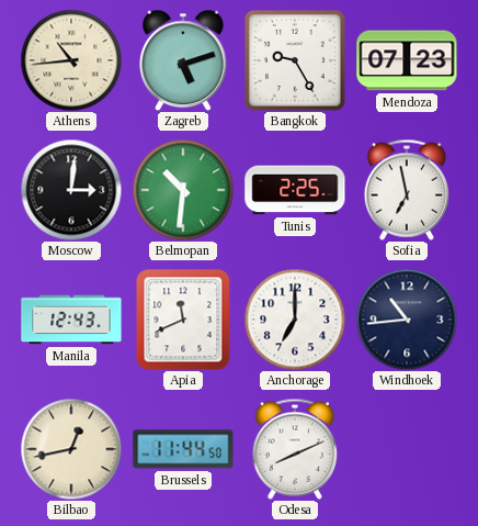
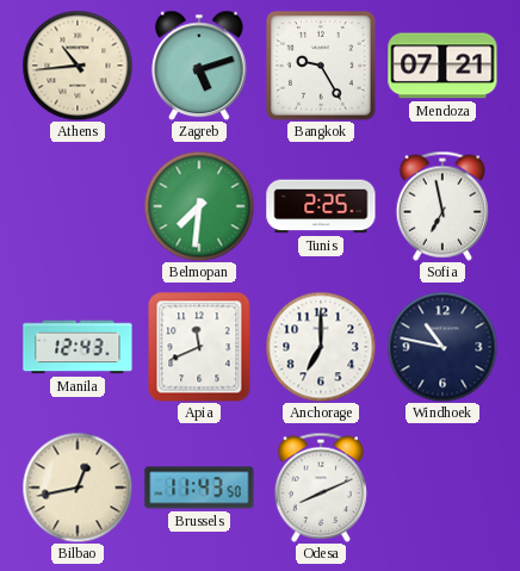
Mendoza: 07:23 -> 07:21 (442, 66)
Moscow: 3:01 -> none (71, 190)
Belmopan: 10:31 -> 7:31 (199, 206)
Windhoek: 10:44 -> 10:47 (442, 347)
Brussels: 11:44 -> 11:43 (199, 488)
